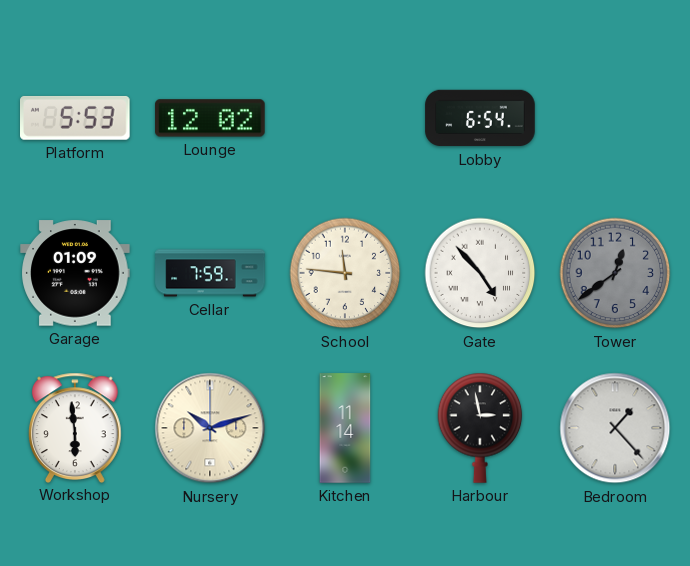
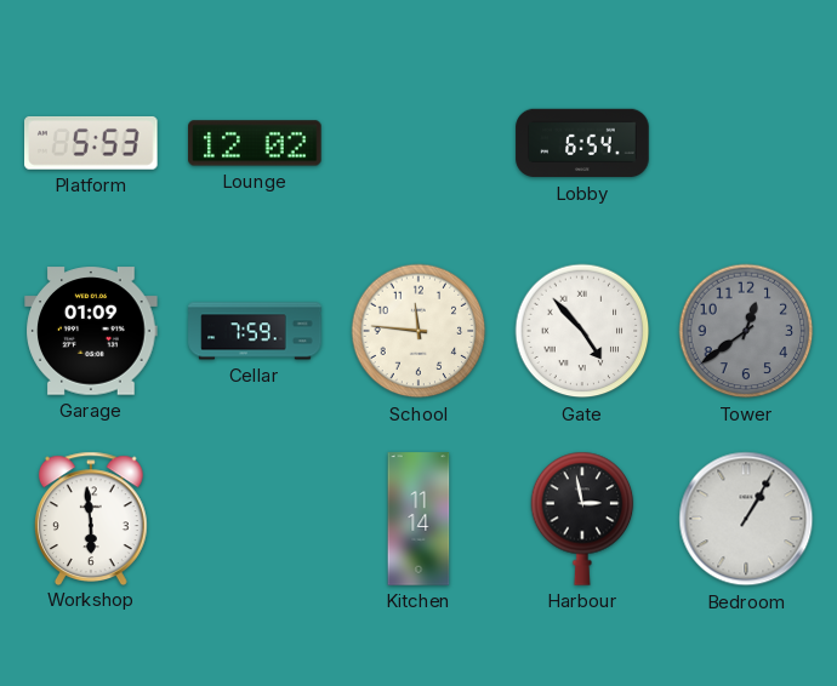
Nursery: 10:12 -> none (210, 428)
Bedroom: 1:23 -> 1:05 (746, 519)
